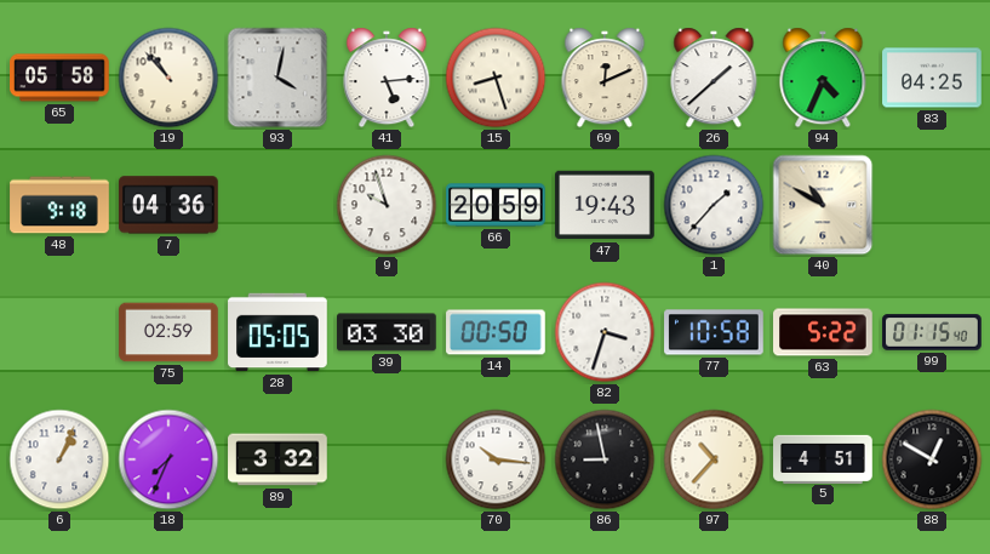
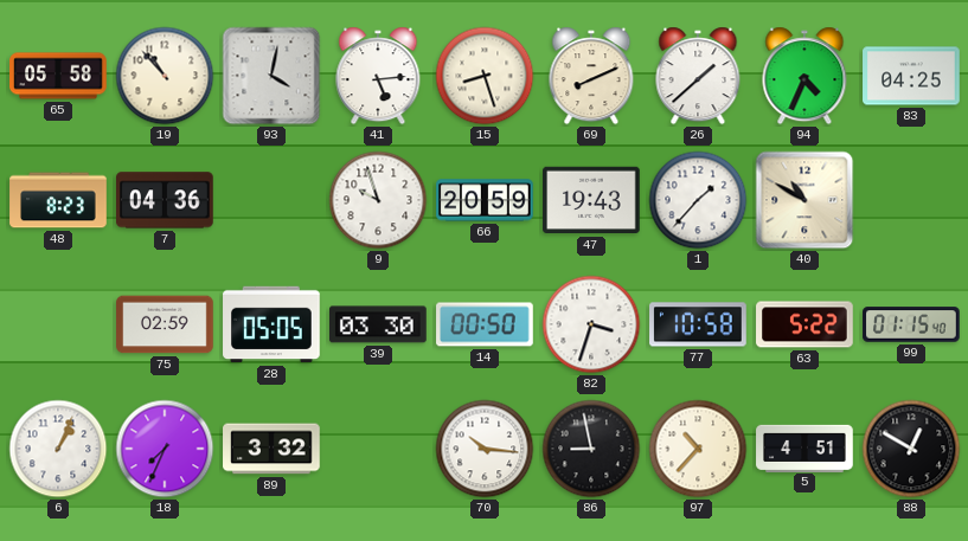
69: 12:11 -> 8:11 (591, 76)
48: 9:18 -> 8:23 (58, 200)
